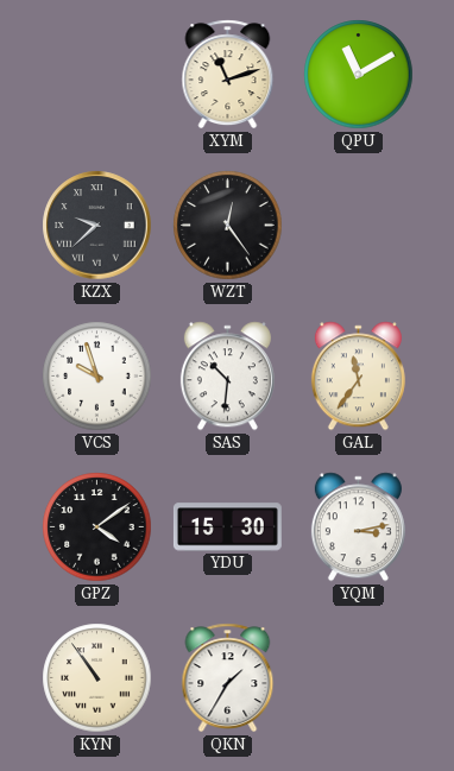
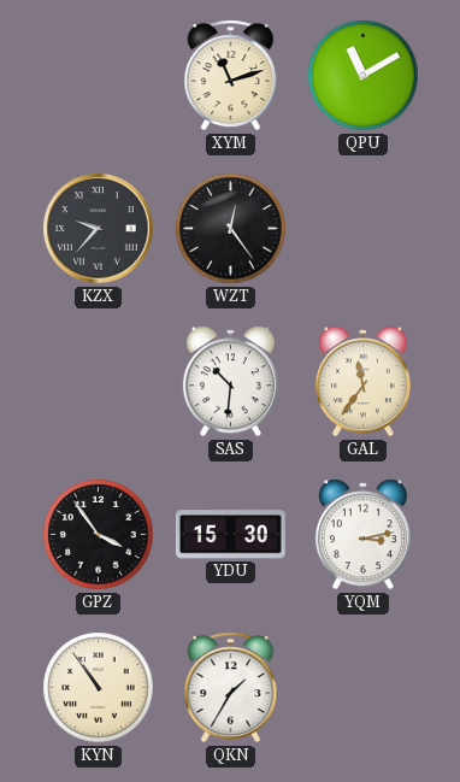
KZX: 9:38 -> 9:37 (99, 229)
VCS: 9:57 -> none (97, 377)
GPZ: 4:09 -> 3:54 (99, 535)
